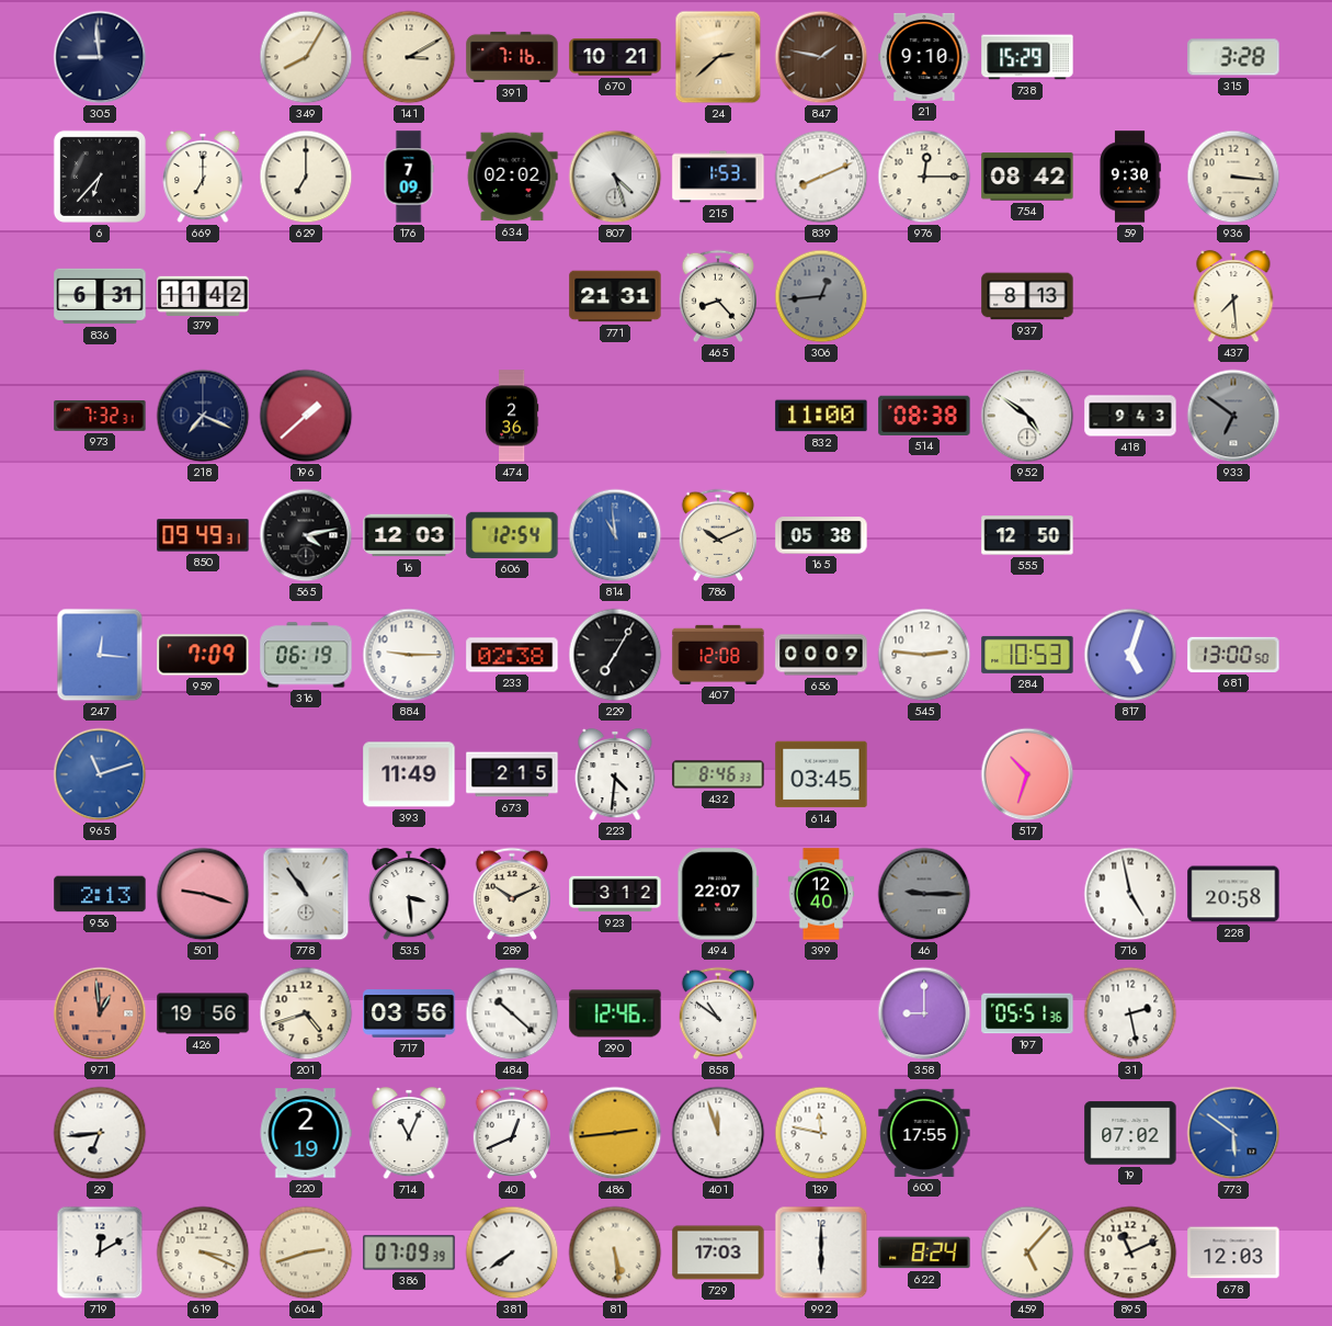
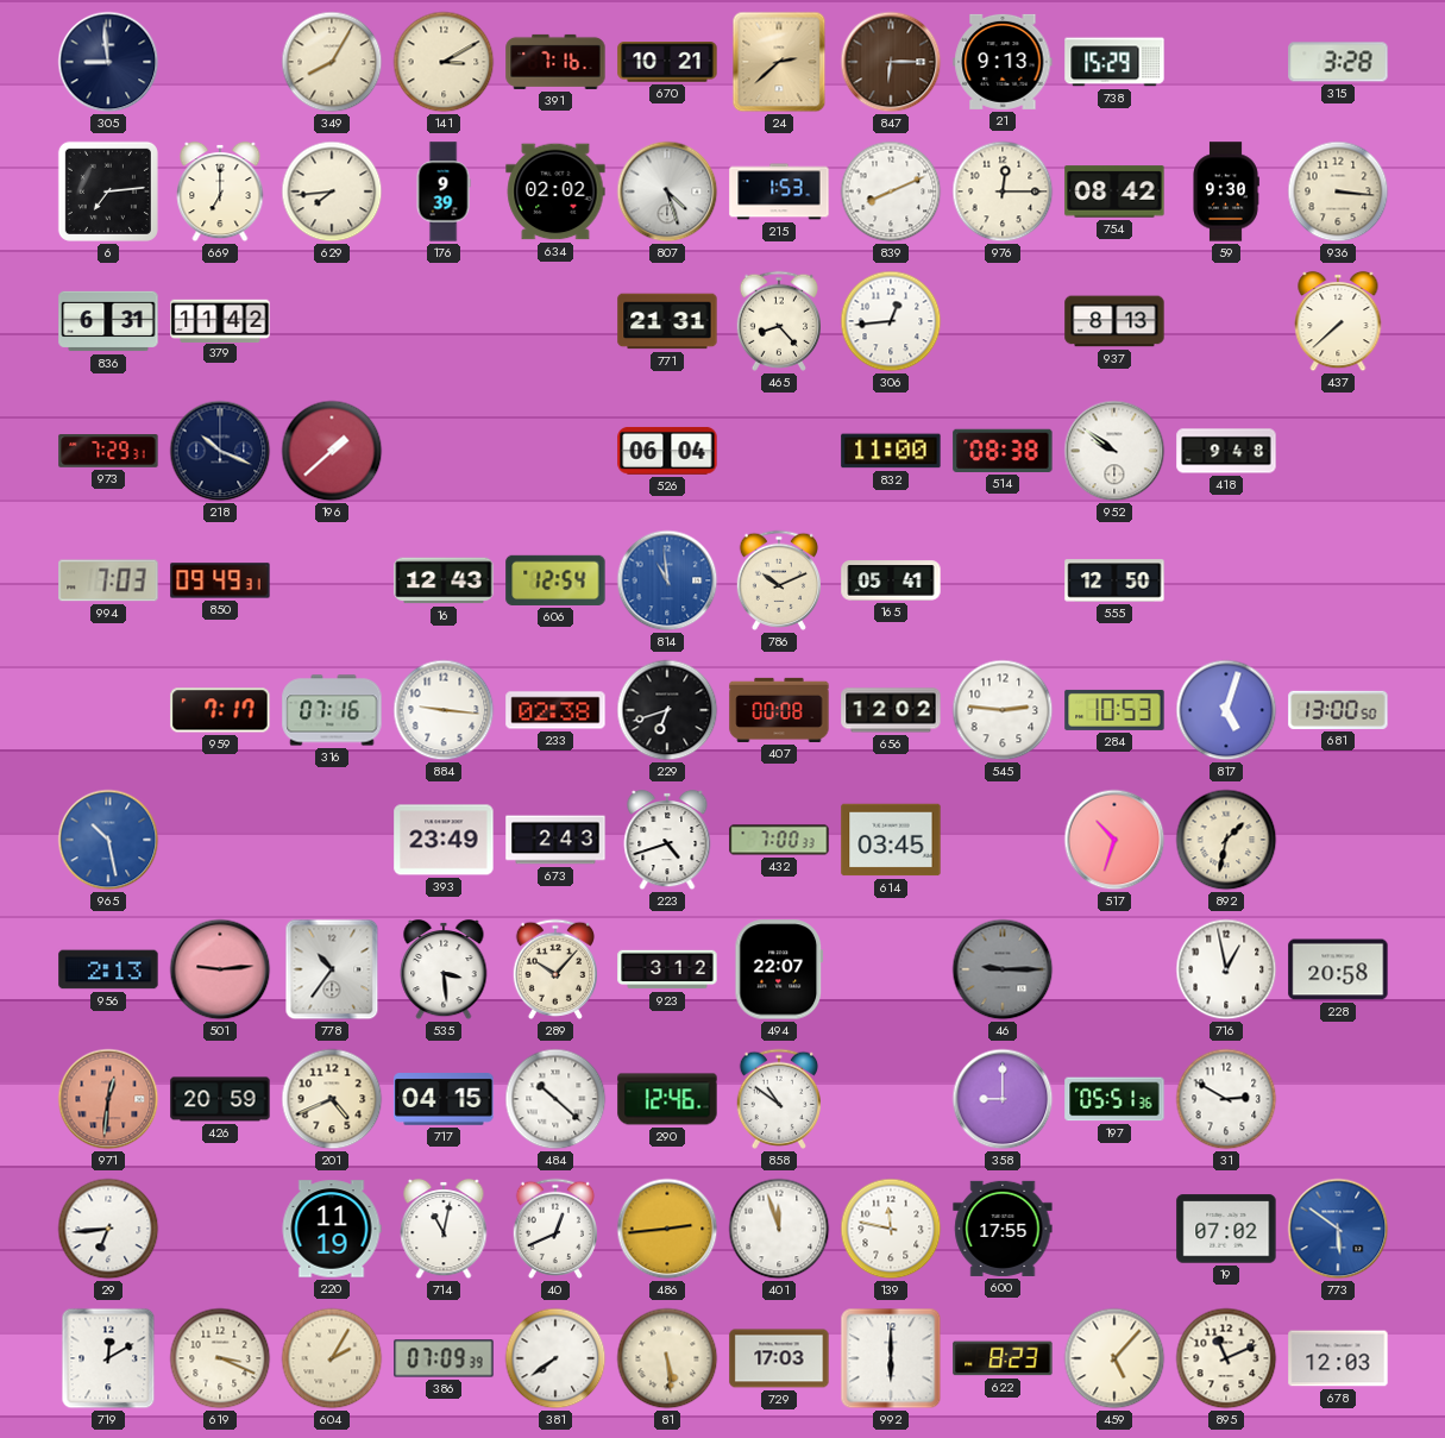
847: 1:47 -> 6:15 (891, 62)
21: 9:10 -> 9:13 (1003, 62)
6: 6:37 -> 7:14 (108, 191)
629: 7:00 -> 7:44 (332, 191)
176: 7:09 -> 9:39 (444, 191)
306 dial: grey -> white (891, 321)
437: 7:29 -> 7:38 (1338, 321)
973: 7:32 -> 7:29 (108, 452)
218: 7:19 -> 10:19 (220, 451)
474: 2:36 -> none (512, 416)
526: none -> 06:04 (667, 451)
952: 4:51 -> 9:51 (1114, 451)
418: 9:43 -> 9:48 (1226, 451)
933: 6:51 -> none (1233, 416)
994: none -> 7:03 (108, 580)
565: 4:13 -> none (306, 535)
16: 12:03 -> 12:43 (444, 580)
165: 05:38 -> 05:41 (891, 580)
247: 12:16 -> none (100, 655)
959: 7:09 -> 7:17 (220, 710)
316: 06:19 -> 07:16 (332, 710)
884: 9:15 -> 9:16 (444, 710)
229: 7:05 -> 6:42 (667, 710)
407: 12:08 -> 00:08 (779, 710)
656: 00:09 -> 12:02 (891, 710)
965: 11:12 -> 10:28 (108, 840)
393: 11:49 -> 23:49 (444, 840)
673: 2:15 -> 2:43 (555, 840)
223: 4:31 -> 4:42 (667, 840)
432: 8:46 -> 7:00 (779, 840)
892: none -> 1:32 (1226, 840)
501: 9:18 -> 9:14 (220, 969)
778: 10:54 -> 10:36 (332, 969)
289: 10:11 -> 10:07 (554, 969)
399: 12:40 -> none (821, 894)
716: 4:58 -> 12:58 (1226, 969)
971: 12:59 -> 12:31 (108, 1099)
426: 19:56 -> 20:59 (220, 1099)
201: 4:42 -> 4:41 (332, 1099)
717: 03:56 -> 04:15 (444, 1100)
31: 2:28 -> 2:50 (1226, 1099)
220: 2:19 -> 11:19 (332, 1229)
714: 11:04 -> 11:02 (444, 1229)
604: 2:42 -> 2:05 (332, 1358)
622: 8:24 -> 8:23 (1003, 1358)
